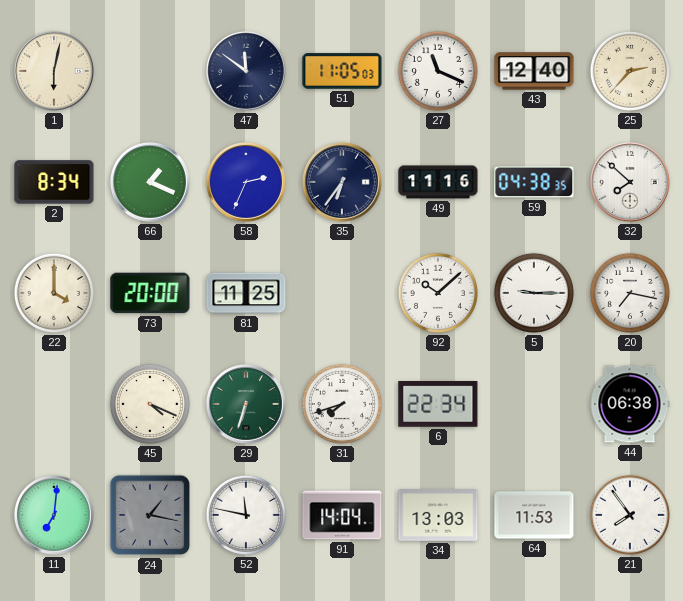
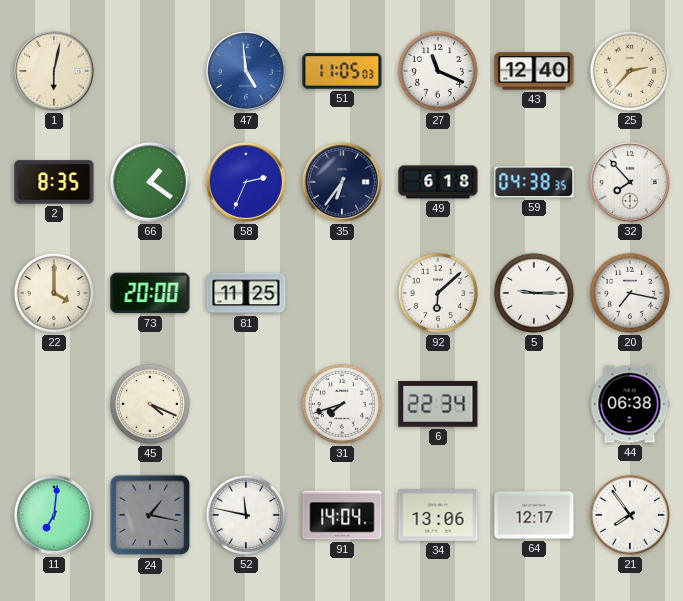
47: 11:51 -> 4:59 (246, 71)
47 dial: navy -> blue (246, 71)
2: 8:34 -> 8:35 (54, 182)
66: 1:19 -> 1:21 (150, 182)
49: 11:16 -> 6:18 (438, 182)
32: 7:52 -> 7:53 (630, 182)
92: 10:08 -> 6:08 (438, 293)
29: 6:33 -> none (246, 404)
34: 13:03 -> 13:06 (438, 516)
64: 11:53 -> 12:17 (534, 515)
